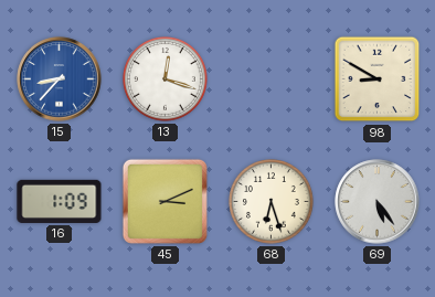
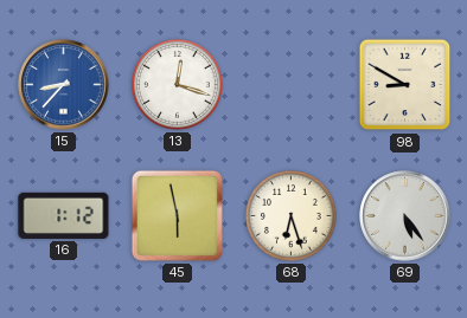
16: 1:09 -> 1:12 (64, 215)
45: 3:11 -> 5:58 (177, 215)
